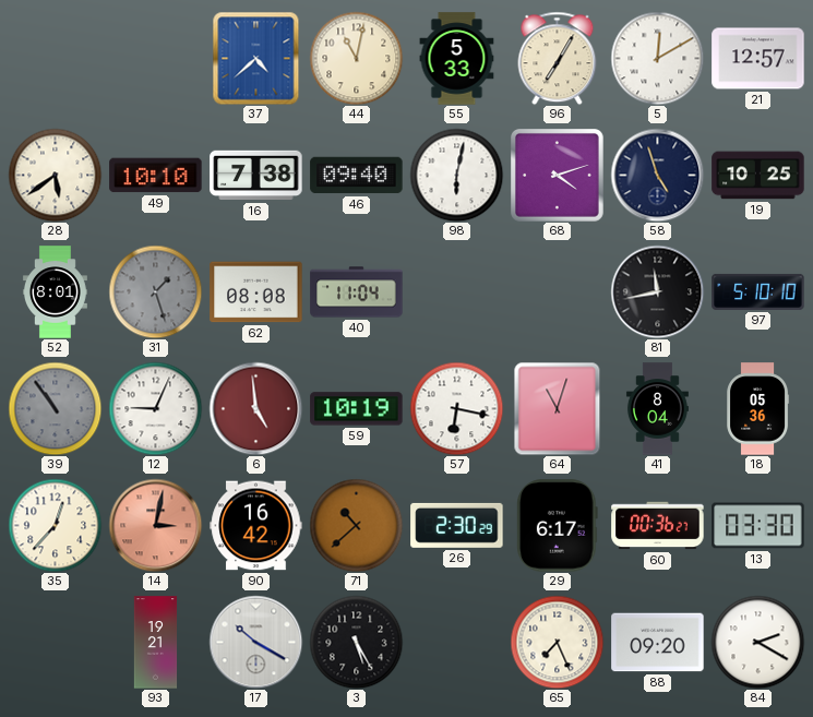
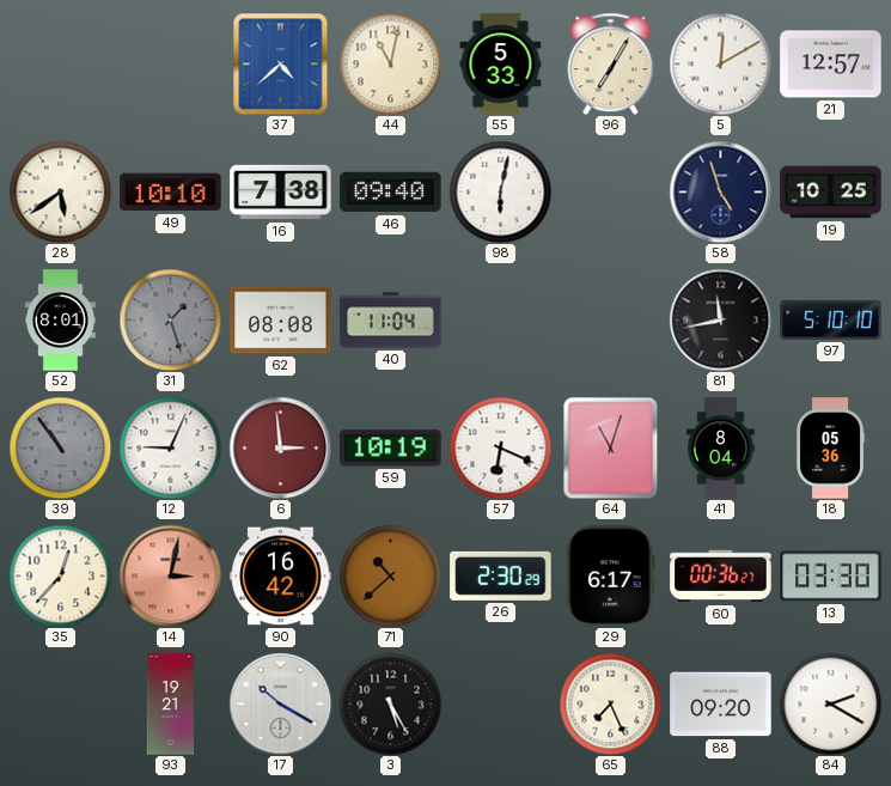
68: 4:12 -> none (558, 176)
6: 4:59 -> 2:59 (280, 447)
57: 6:17 -> 6:19 (500, 447)
